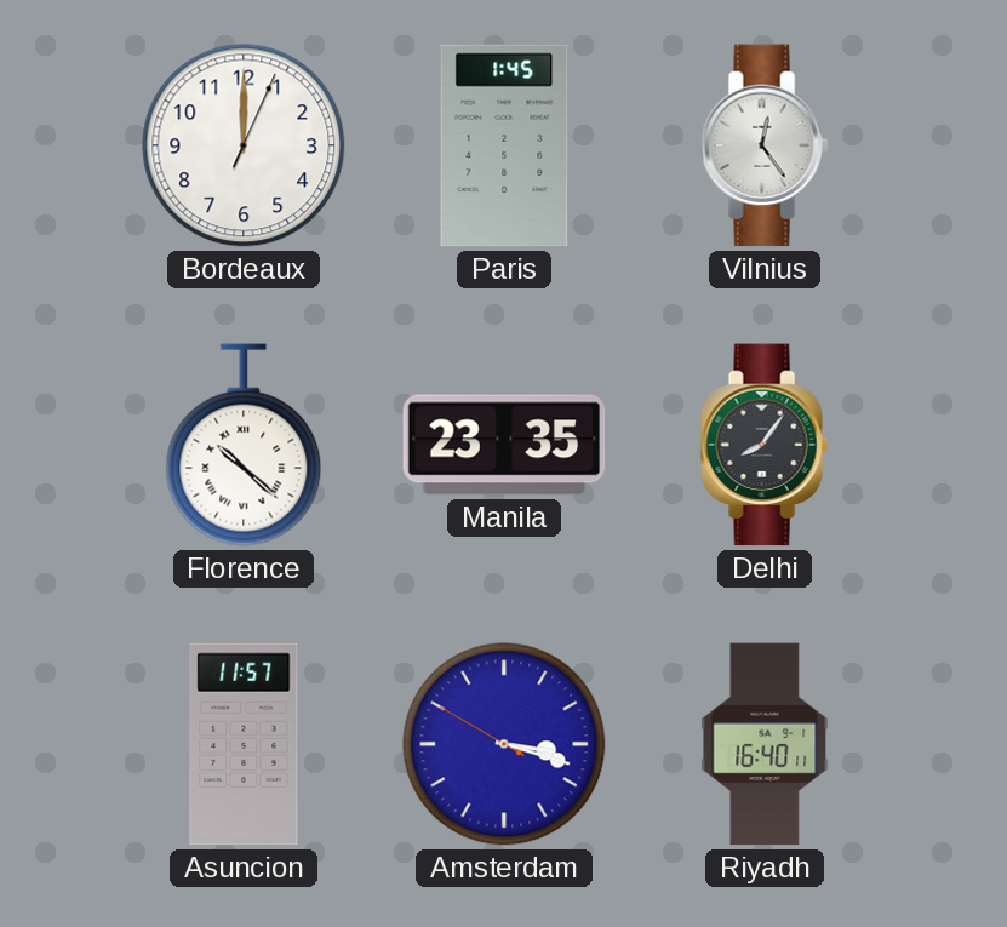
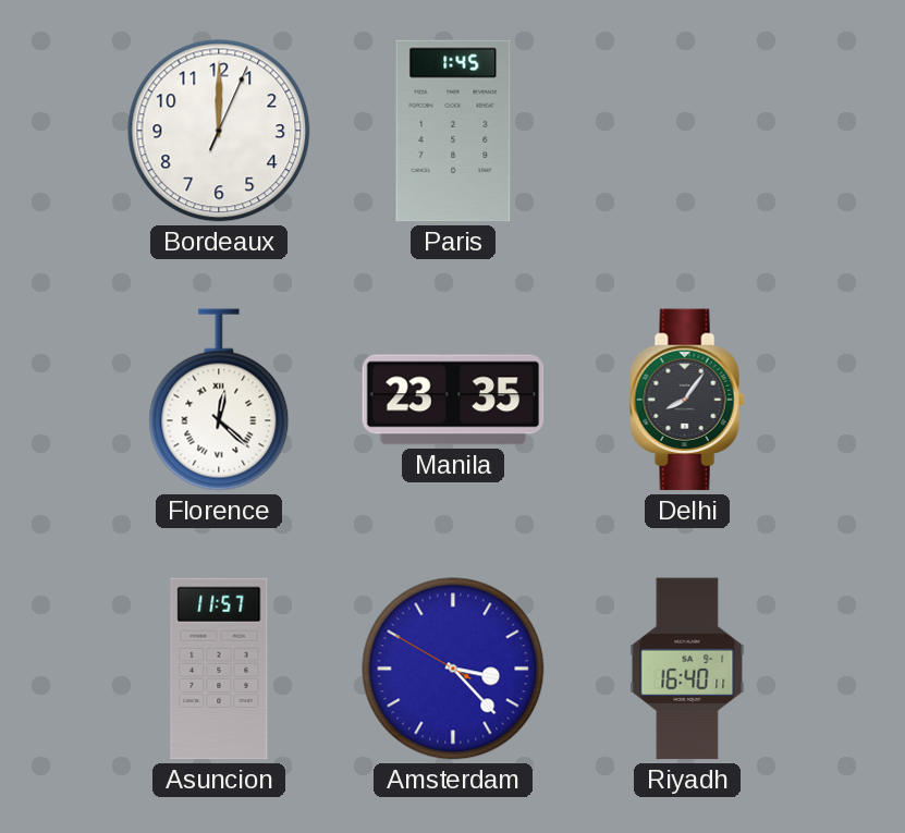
Vilnius: 12:24 -> none (765, 145)
Florence: 10:22 -> 12:22 (219, 400)
Amsterdam: 3:17 -> 3:22 (453, 669)
